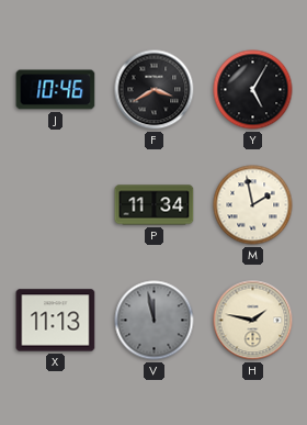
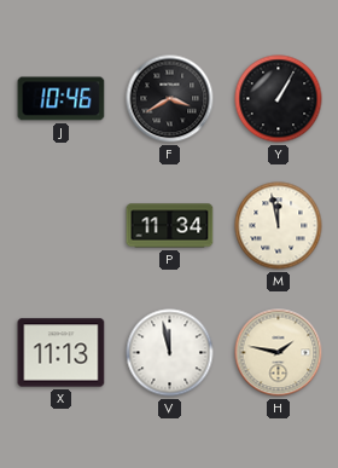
Y: 5:05 -> 1:05 (279, 99)
M: 1:58 -> 11:58 (279, 226)
V dial: grey -> white (170, 353)
